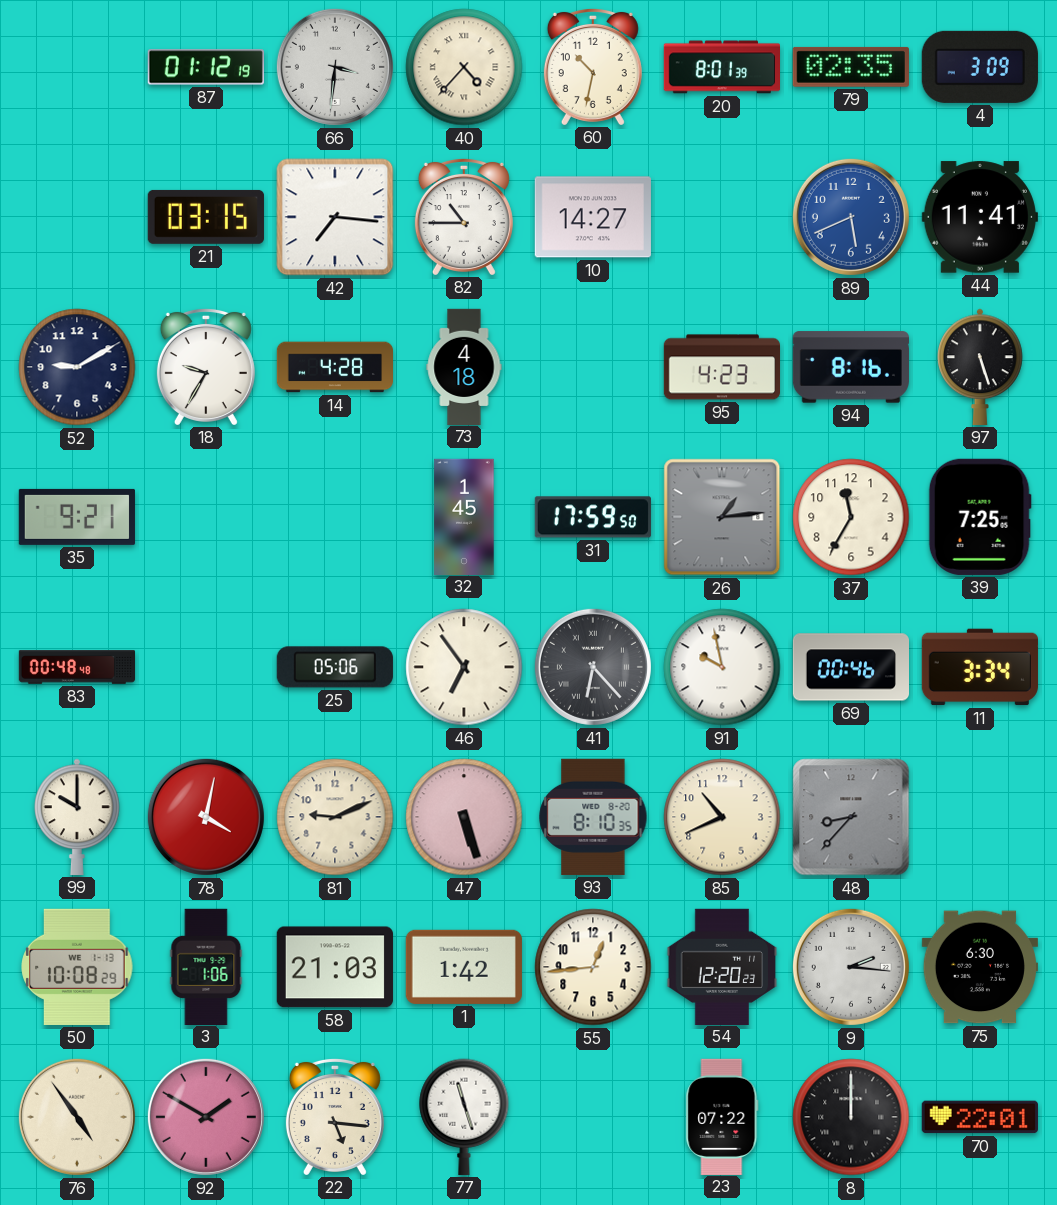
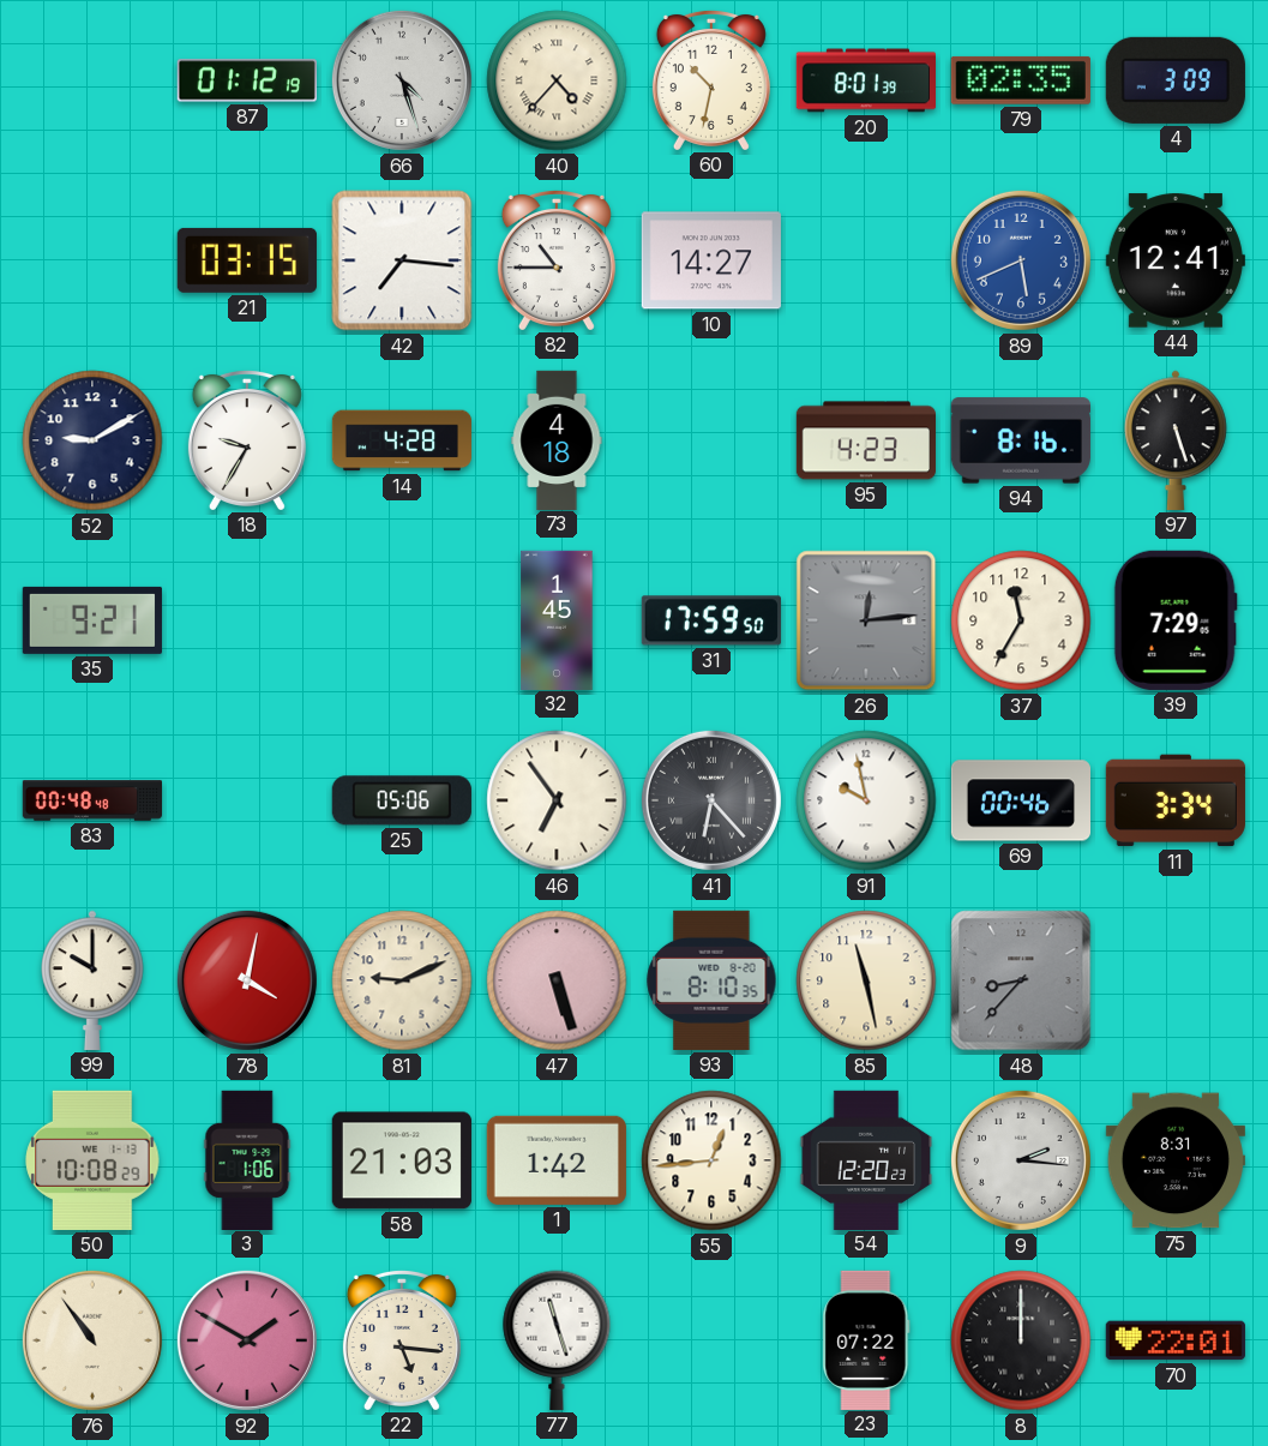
66: 3:31 -> 4:27 (402, 80)
44: 11:41 -> 12:41 (1176, 260)
26: 1:14 -> 12:14 (866, 620)
39: 7:25 -> 7:29 (1176, 620)
85: 10:41 -> 11:28 (866, 980)
75: 6:30 -> 8:31 (1176, 1160)
76: 4:54 -> 10:54 (92, 1340)
